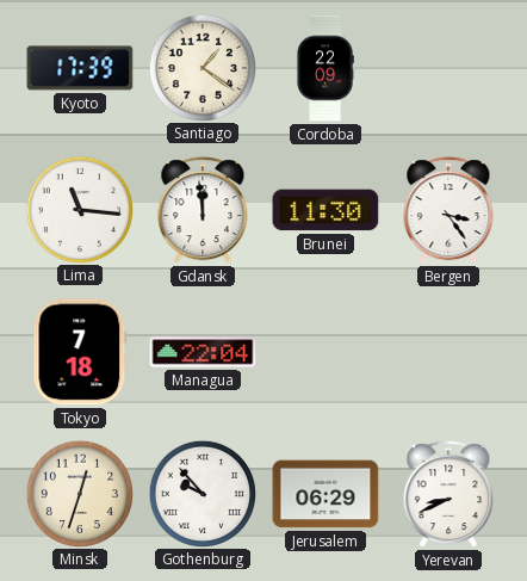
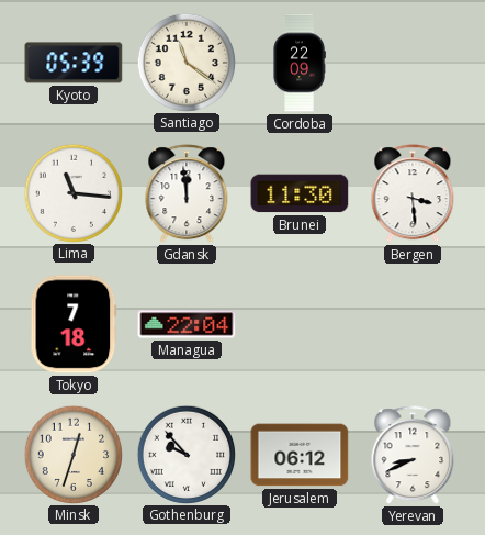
Kyoto: 17:39 -> 05:39 (74, 63)
Santiago: 1:21 -> 11:21 (185, 62)
Bergen: 3:24 -> 3:29 (413, 194)
Jerusalem: 06:29 -> 06:12 (300, 455)
